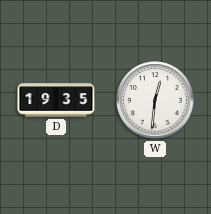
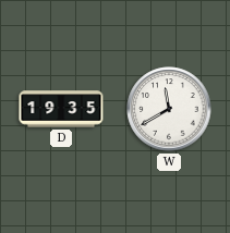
W: 12:31 -> 11:40 (169, 109)
